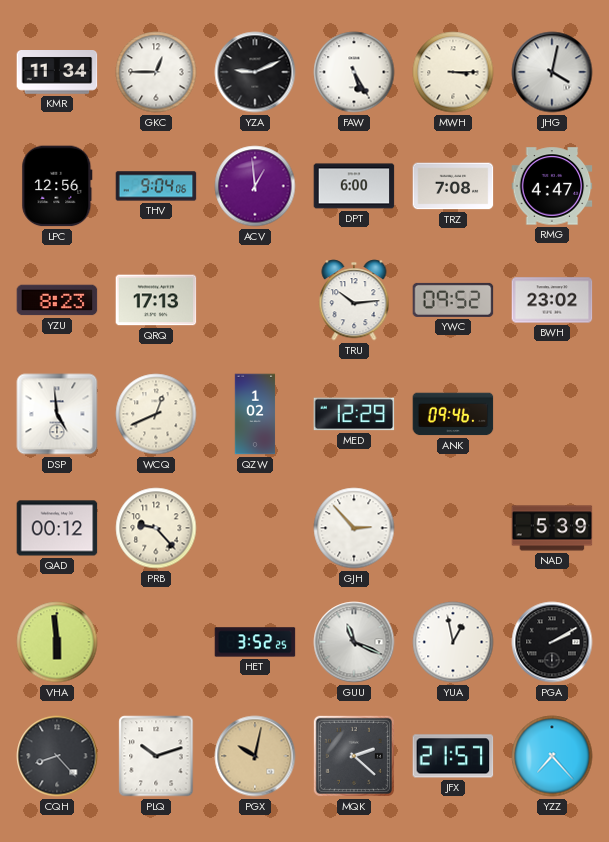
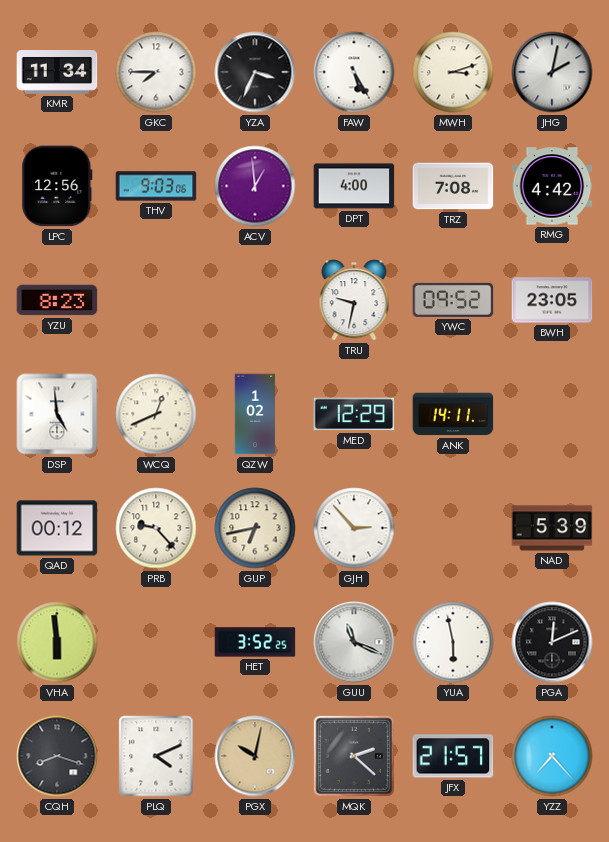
GKC: 12:45 -> 7:45 (156, 72)
YZA: 9:11 -> 3:34 (255, 72)
MWH: 3:15 -> 3:12 (453, 72)
JHG: 4:02 -> 2:02 (552, 72)
THV: 9:04 -> 9:03 (156, 186)
DPT: 6:00 -> 4:00 (354, 186)
RMG: 4:47 -> 4:42 (552, 186)
QRQ: 17:13 -> none (156, 300)
TRU: 10:14 -> 9:32 (354, 300)
BWH: 23:02 -> 23:05 (552, 300)
ANK: 09:46 -> 14:11 (453, 414)
GUP: none -> 6:43 (255, 528)
YUA: 12:58 -> 5:58 (453, 642)
PGA: 2:10 -> 12:11 (552, 642)
CQH: 8:23 -> 8:18 (57, 756)
PLQ: 10:12 -> 4:11 (156, 756)
